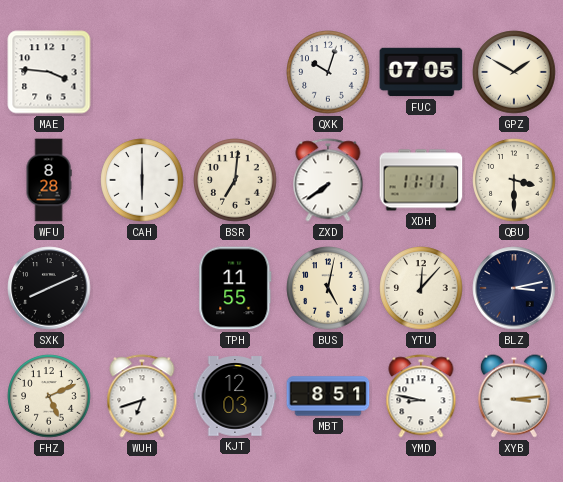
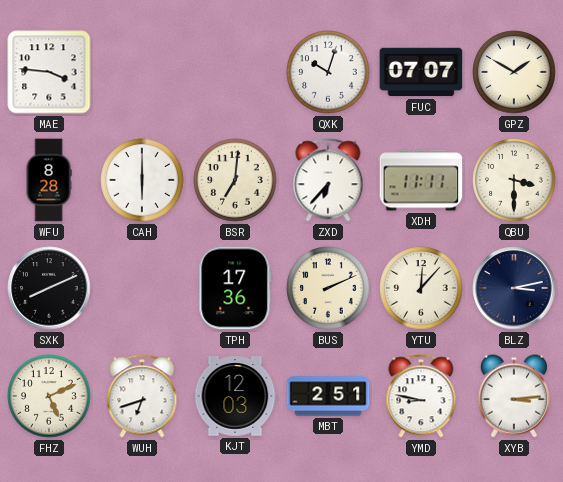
FUC: 07:05 -> 07:07 (421, 72)
ZXD: 7:39 -> 6:37 (328, 180)
TPH: 11:55 -> 17:36 (235, 288)
BUS: 5:02 -> 2:11 (328, 288)
MBT: 8:51 -> 2:51 (328, 396)
